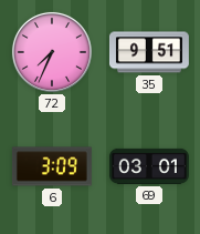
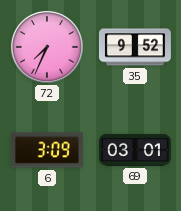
35: 9:51 -> 9:52 (135, 47)
